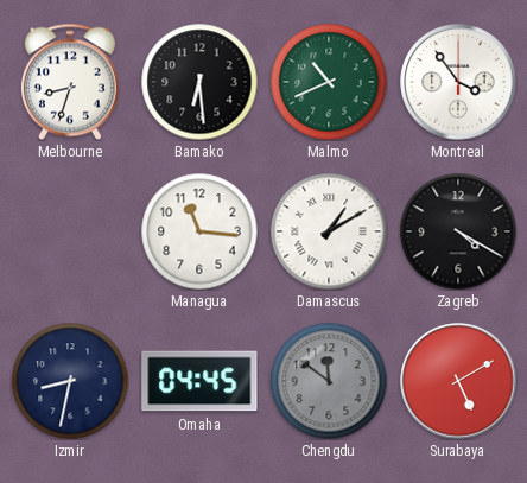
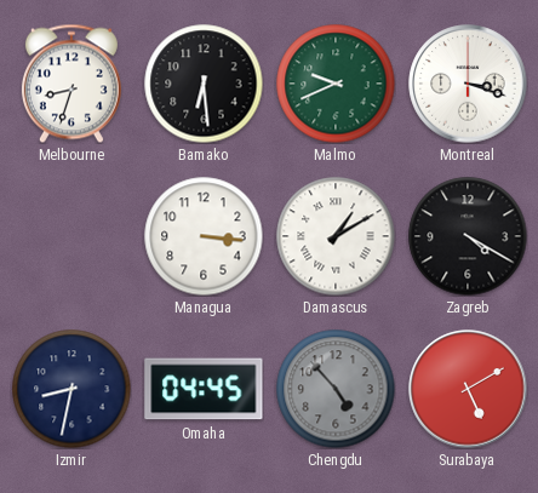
Malmo: 10:41 -> 9:41 (336, 84)
Montreal: 3:54 -> 3:18 (468, 84)
Managua: 11:16 -> 3:16 (204, 236)
Chengdu: 11:51 -> 4:53 (336, 389)
